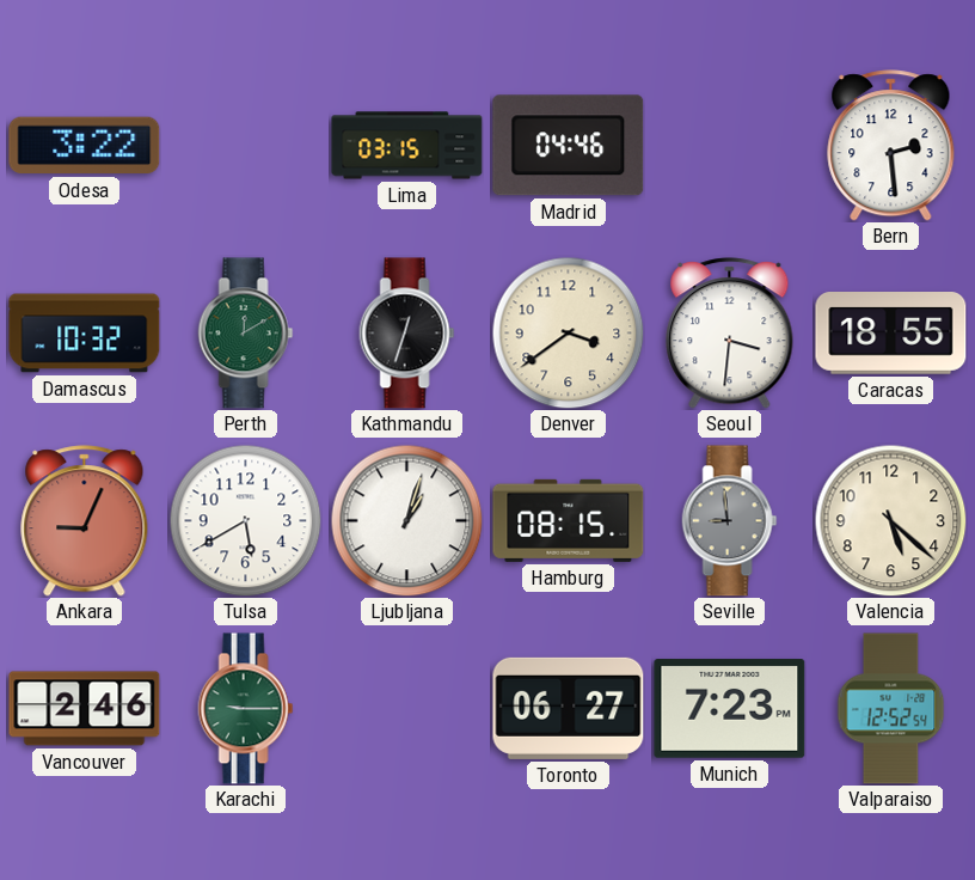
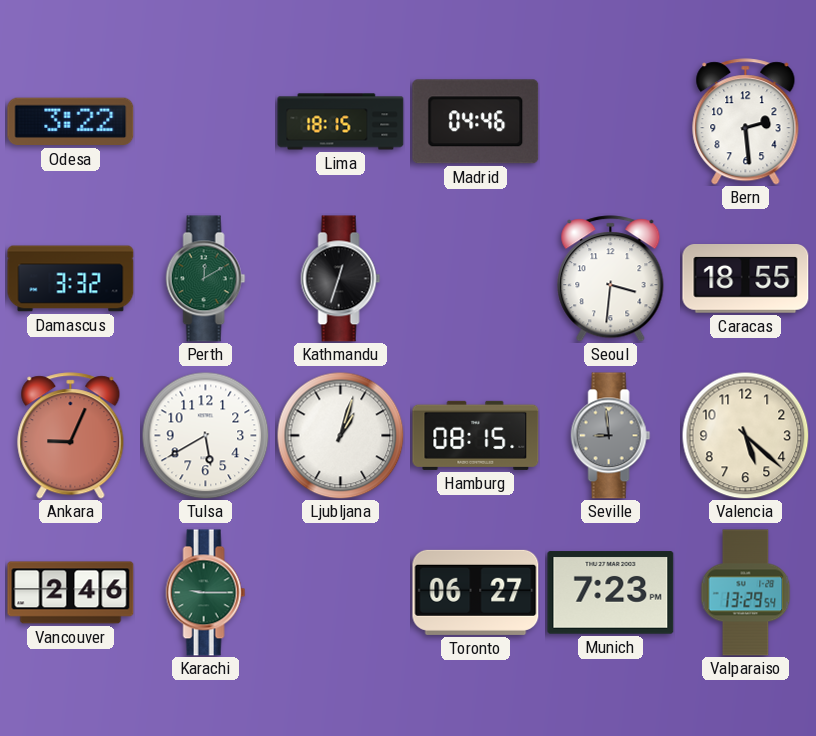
Lima: 03:15 -> 18:15 (341, 122)
Damascus: 10:32 -> 3:32 (71, 279)
Denver: 3:39 -> none (568, 332)
Valparaiso: 12:52 -> 13:29 (746, 593)
